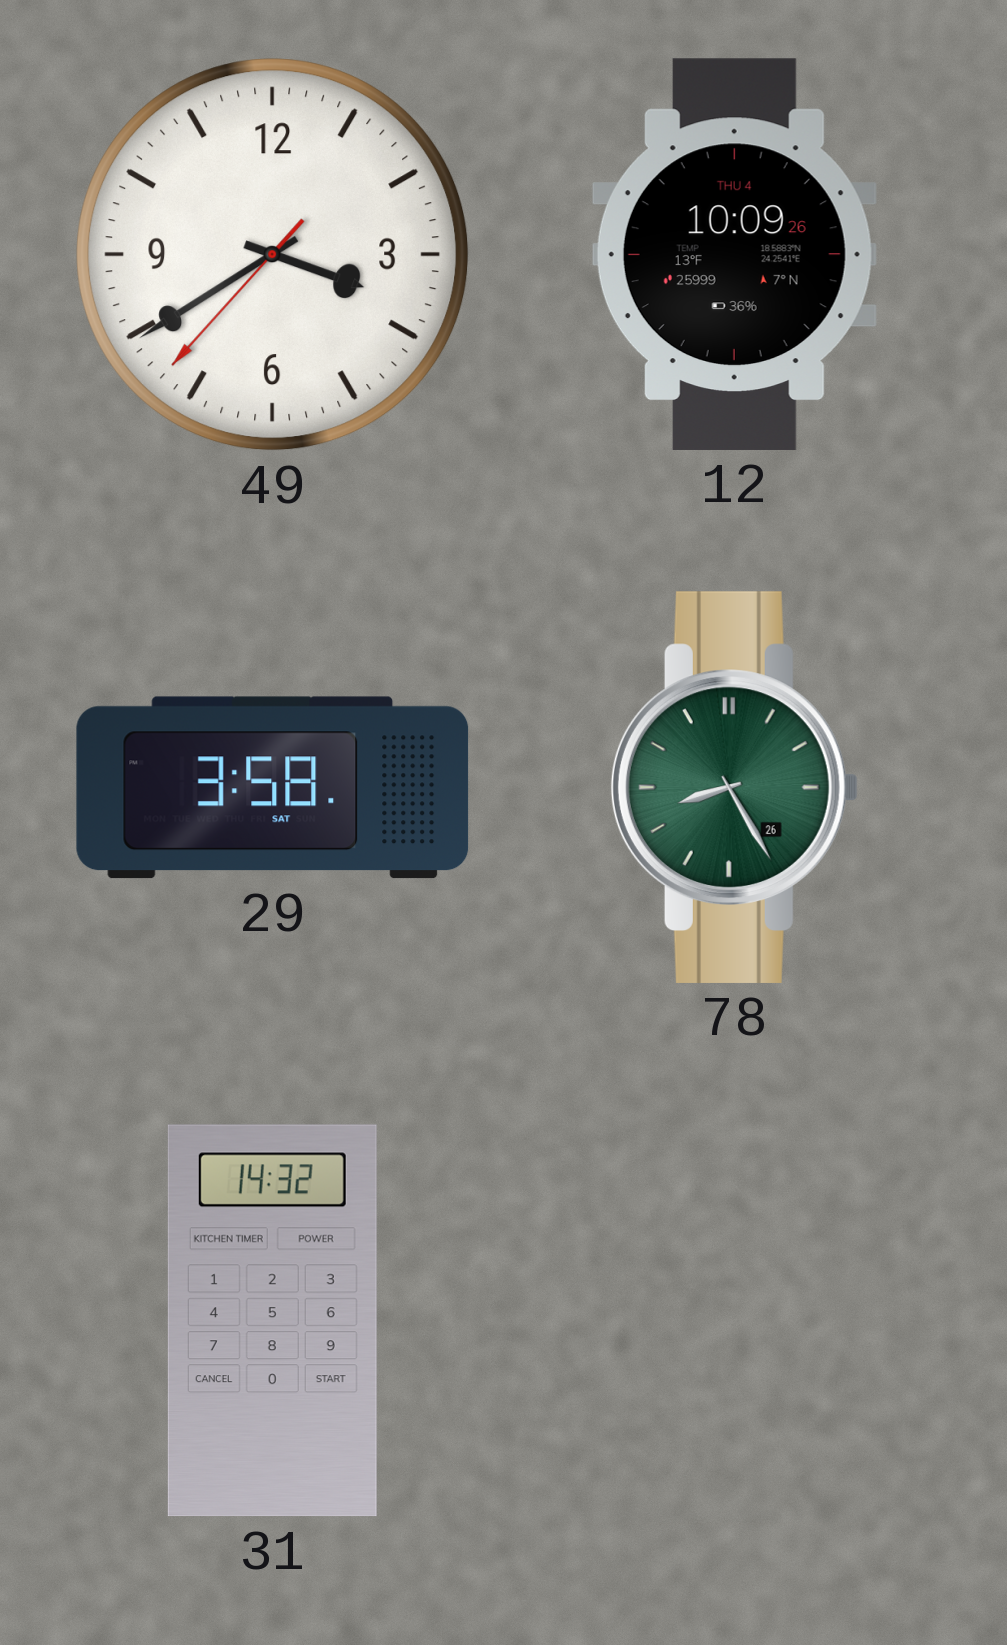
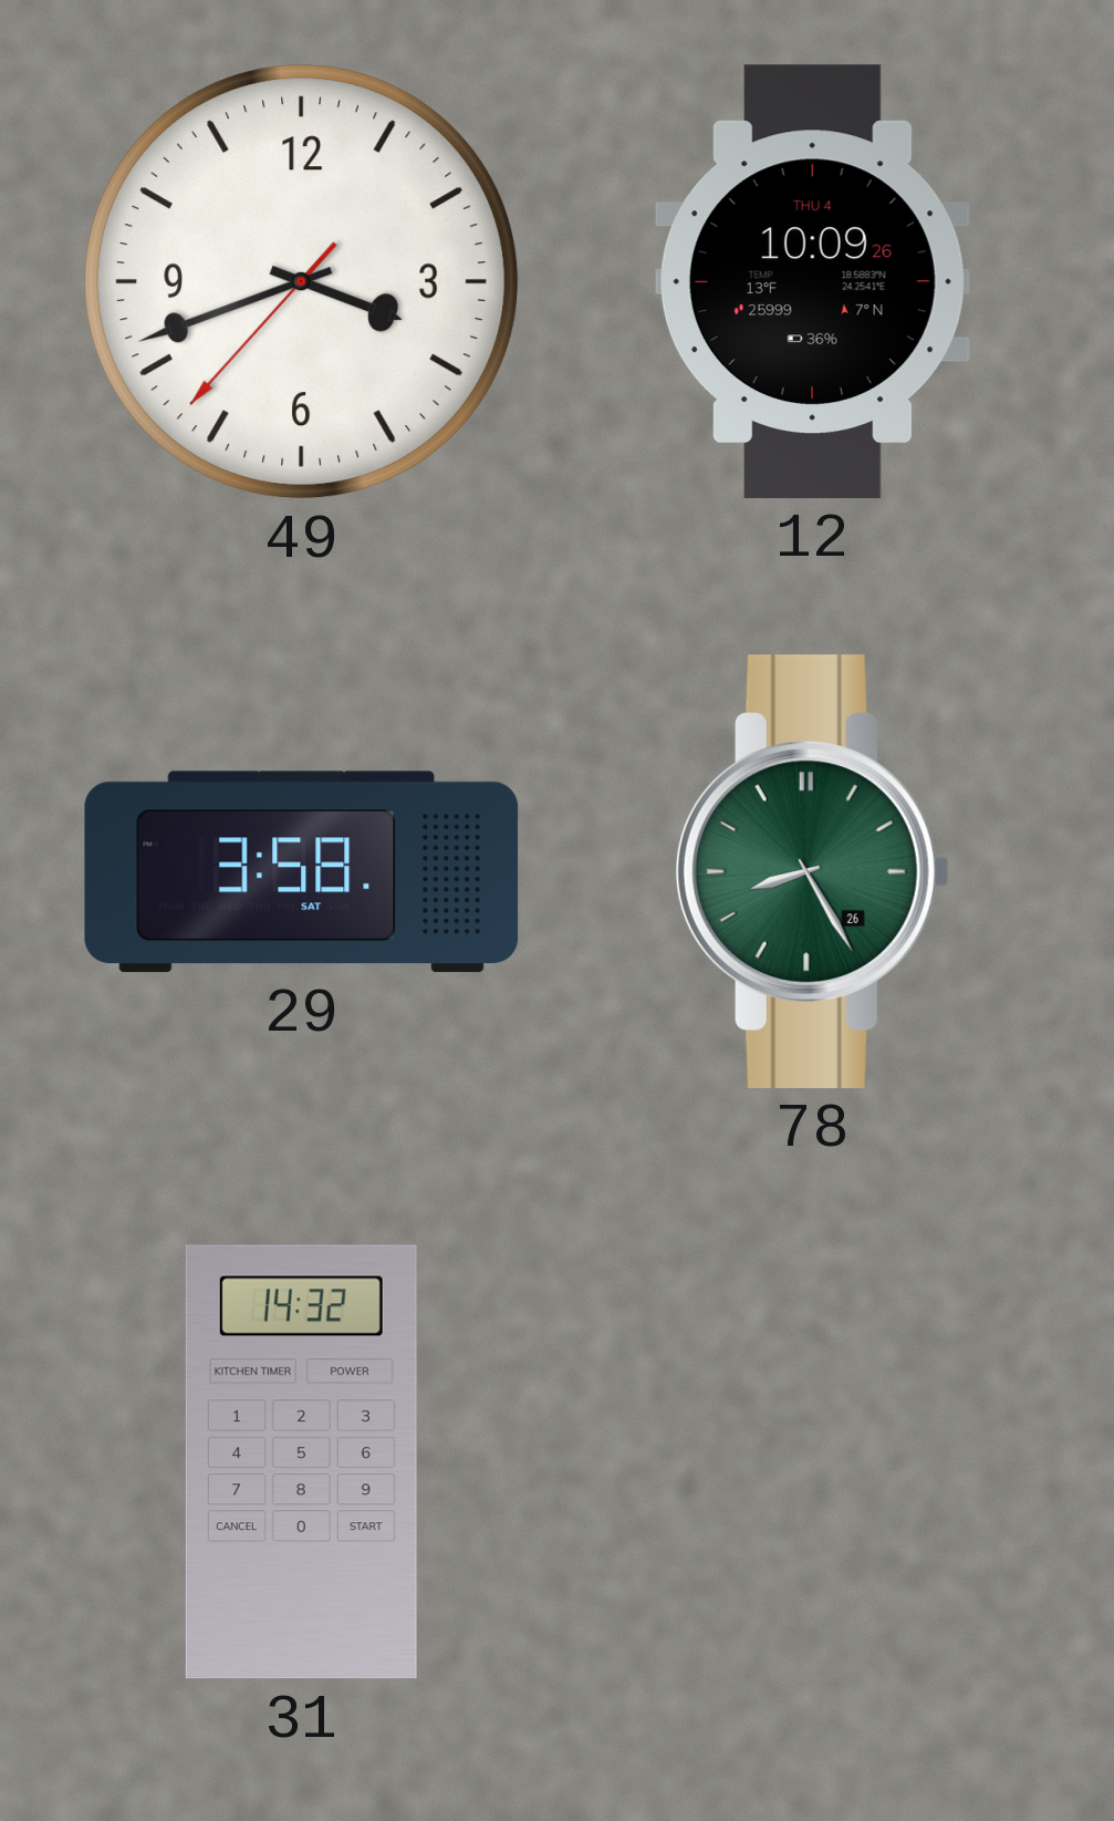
49: 3:39 -> 3:41 (302, 282)
